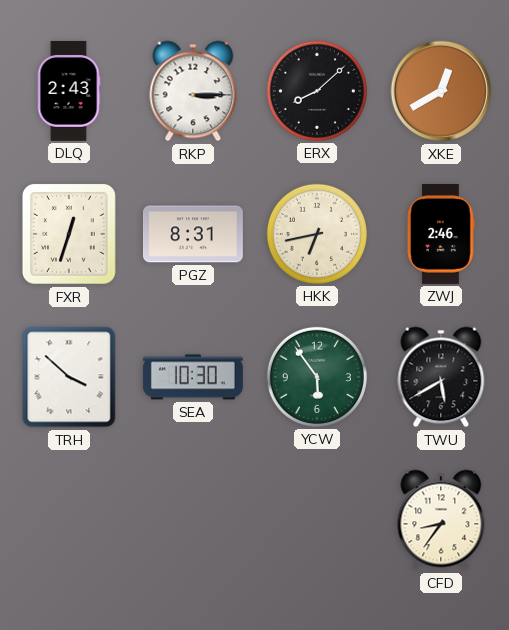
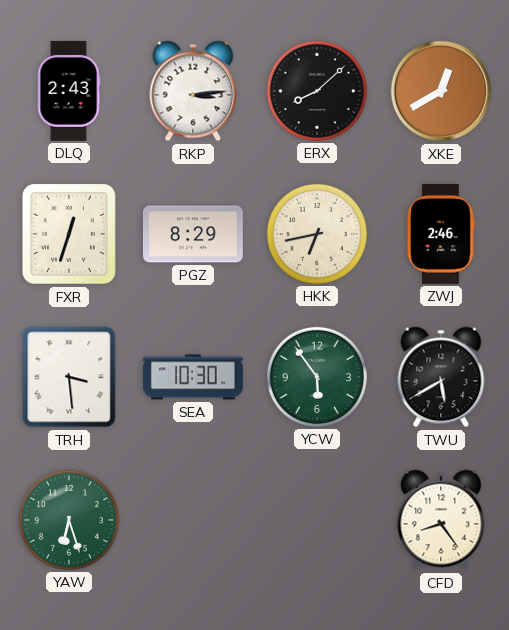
RKP: 3:15 -> 3:14 (193, 91)
PGZ: 8:31 -> 8:29 (193, 234)
TRH: 3:52 -> 3:29 (69, 377)
YAW: none -> 6:27 (69, 520)
CFD: 8:36 -> 8:24 (441, 520)
